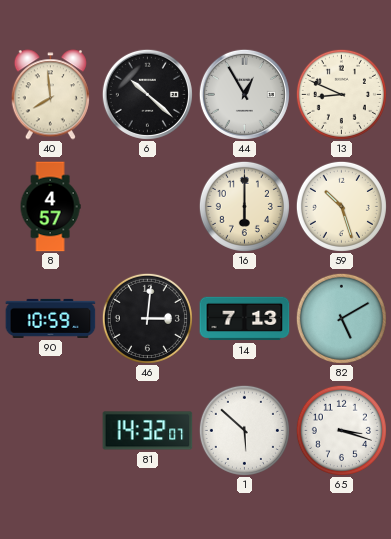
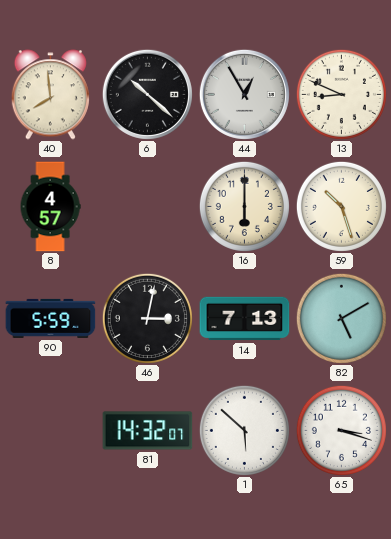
90: 10:59 -> 5:59 (51, 318)
46: 3:01 -> 3:02 (147, 318)
